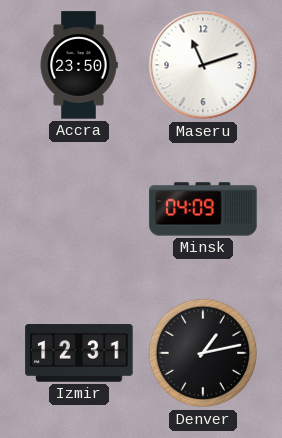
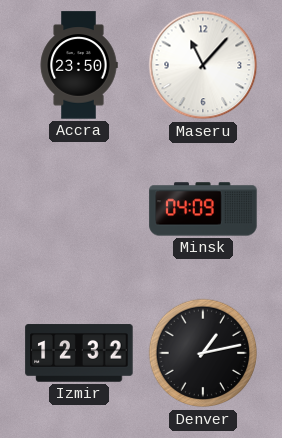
Maseru: 11:12 -> 11:07 (203, 65)
Izmir: 12:31 -> 12:32 (79, 353)
